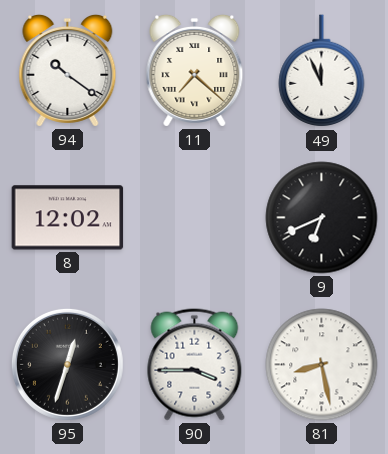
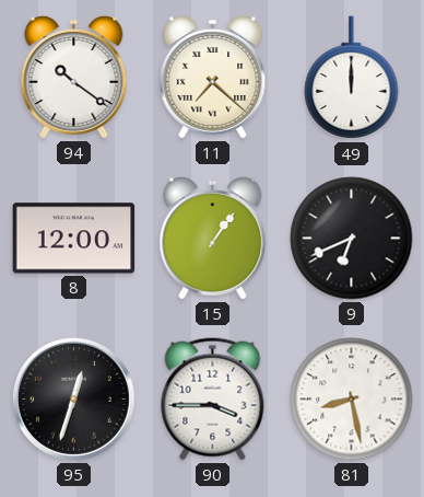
49: 11:56 -> 12:00 (352, 78)
8: 12:02 -> 12:00 (74, 239)
15: none -> 1:06 (213, 238)
